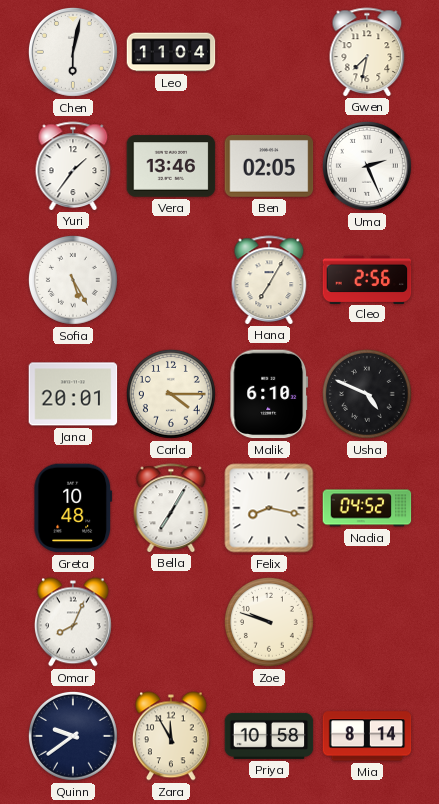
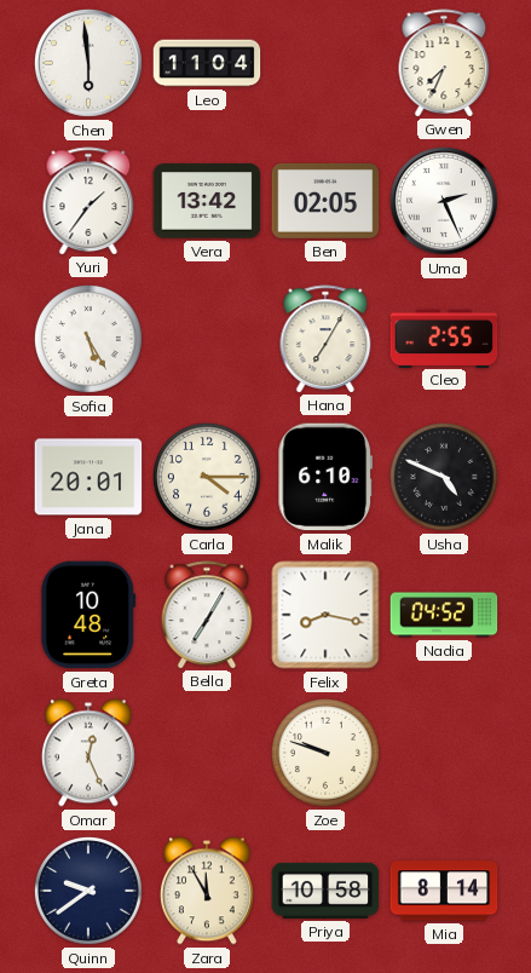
Chen: 6:02 -> 5:59 (88, 63)
Gwen: 7:32 -> 7:34 (444, 63)
Vera: 13:46 -> 13:42 (207, 201)
Cleo: 2:56 -> 2:55 (444, 338)
Omar: 8:04 -> 12:26 (88, 753)
